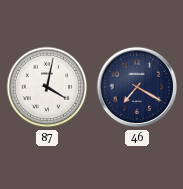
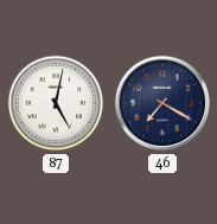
87: 4:02 -> 5:02 (56, 103)
